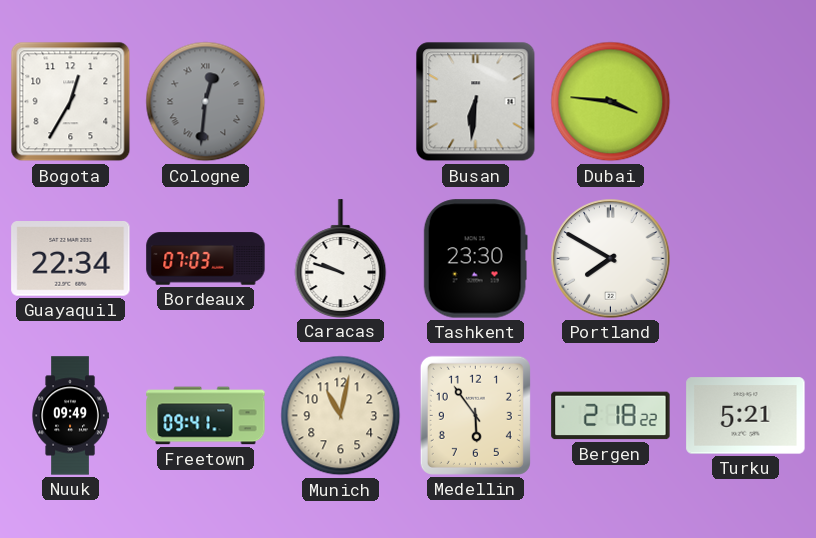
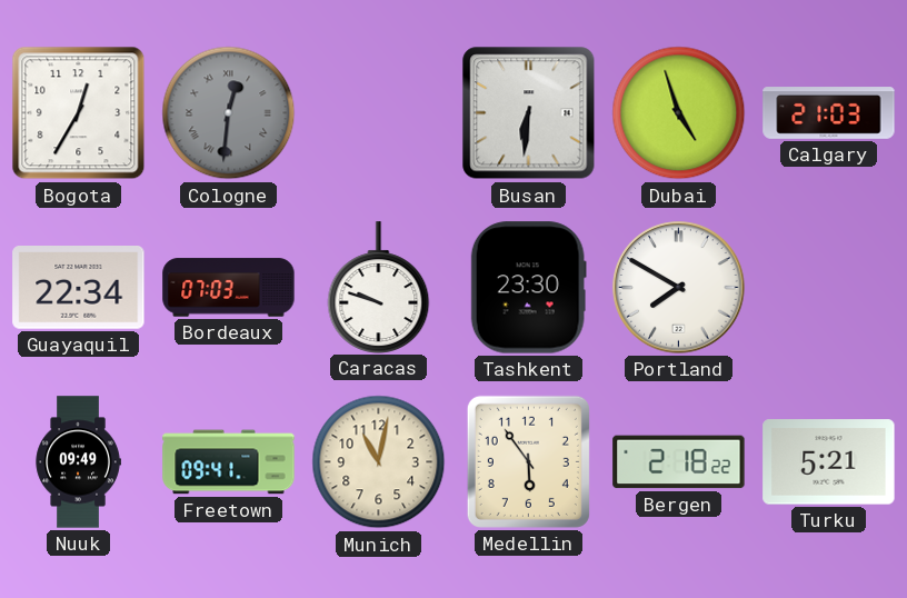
Dubai: 3:46 -> 4:57 (679, 113)
Calgary: none -> 21:03 (829, 113)
